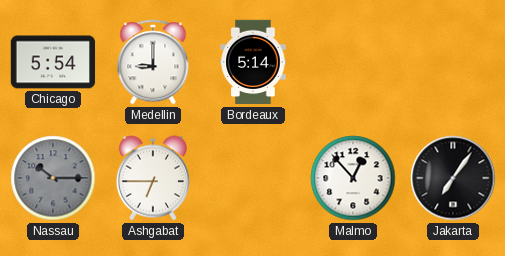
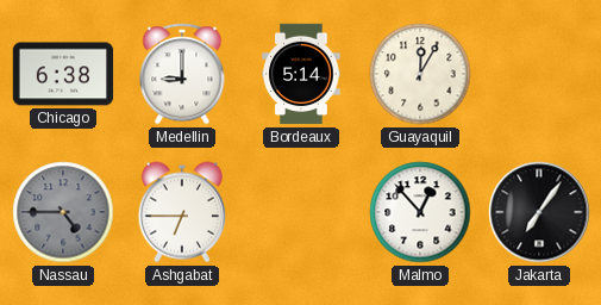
Chicago: 5:54 -> 6:38 (63, 74)
Guayaquil: none -> 12:05 (420, 74)
Nassau: 10:15 -> 4:45 (63, 212)
